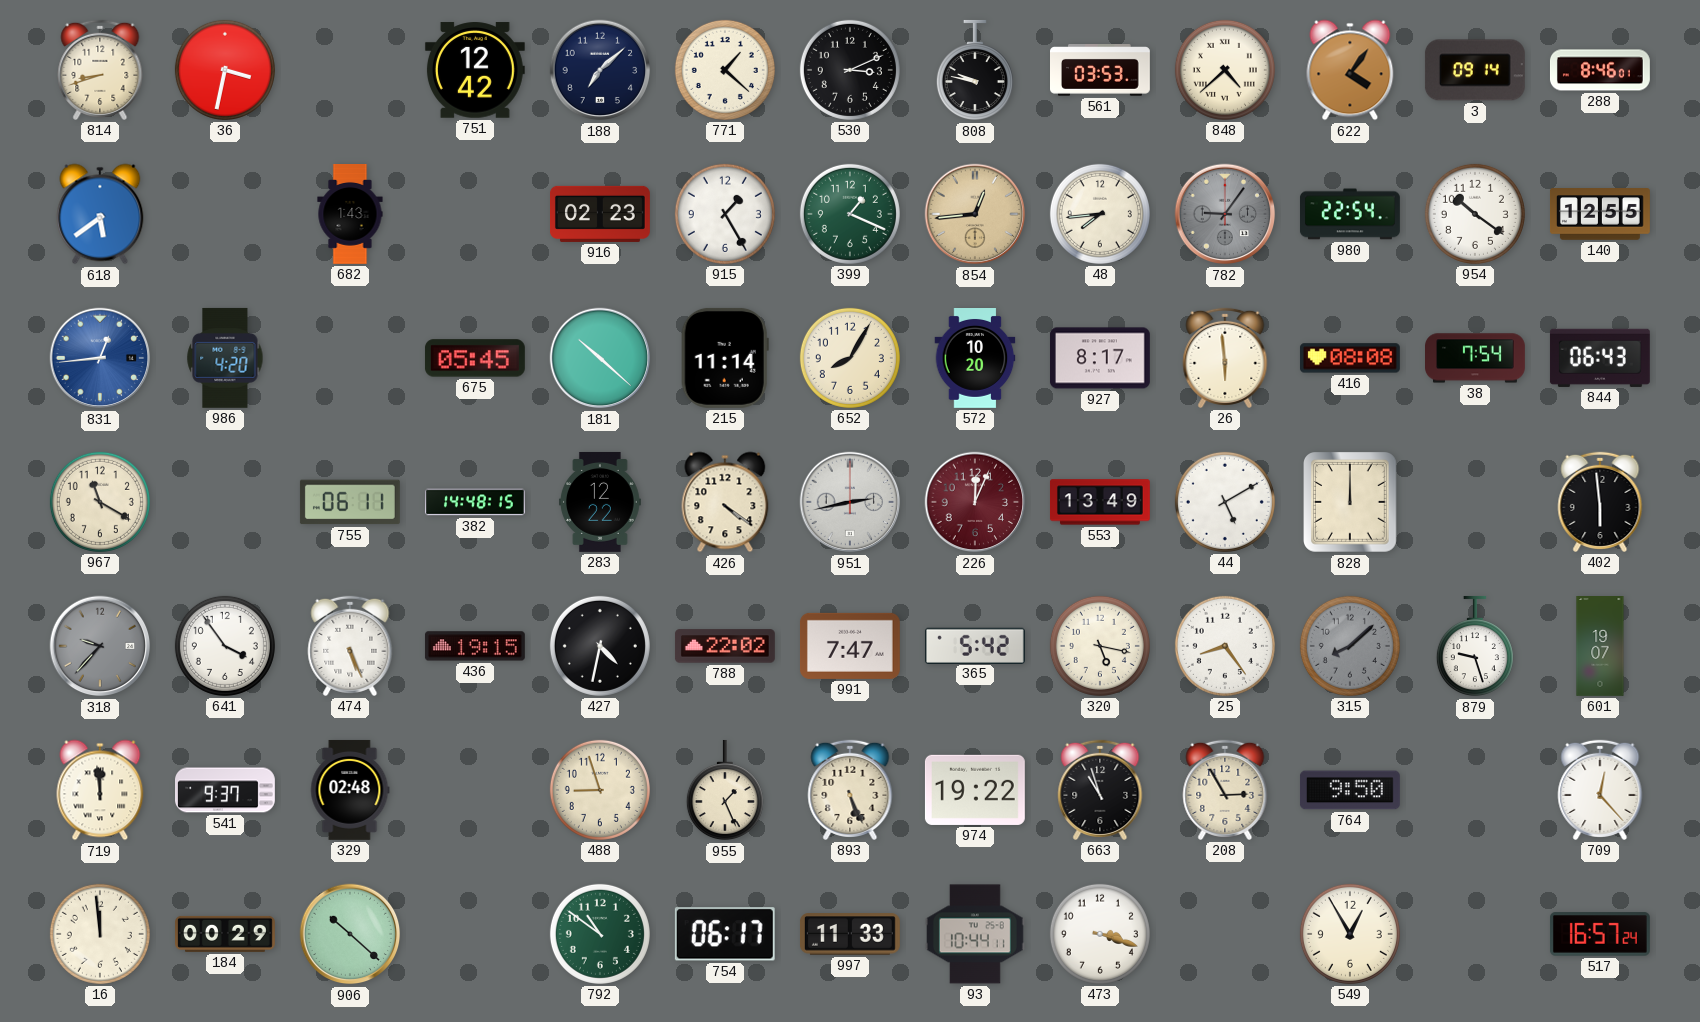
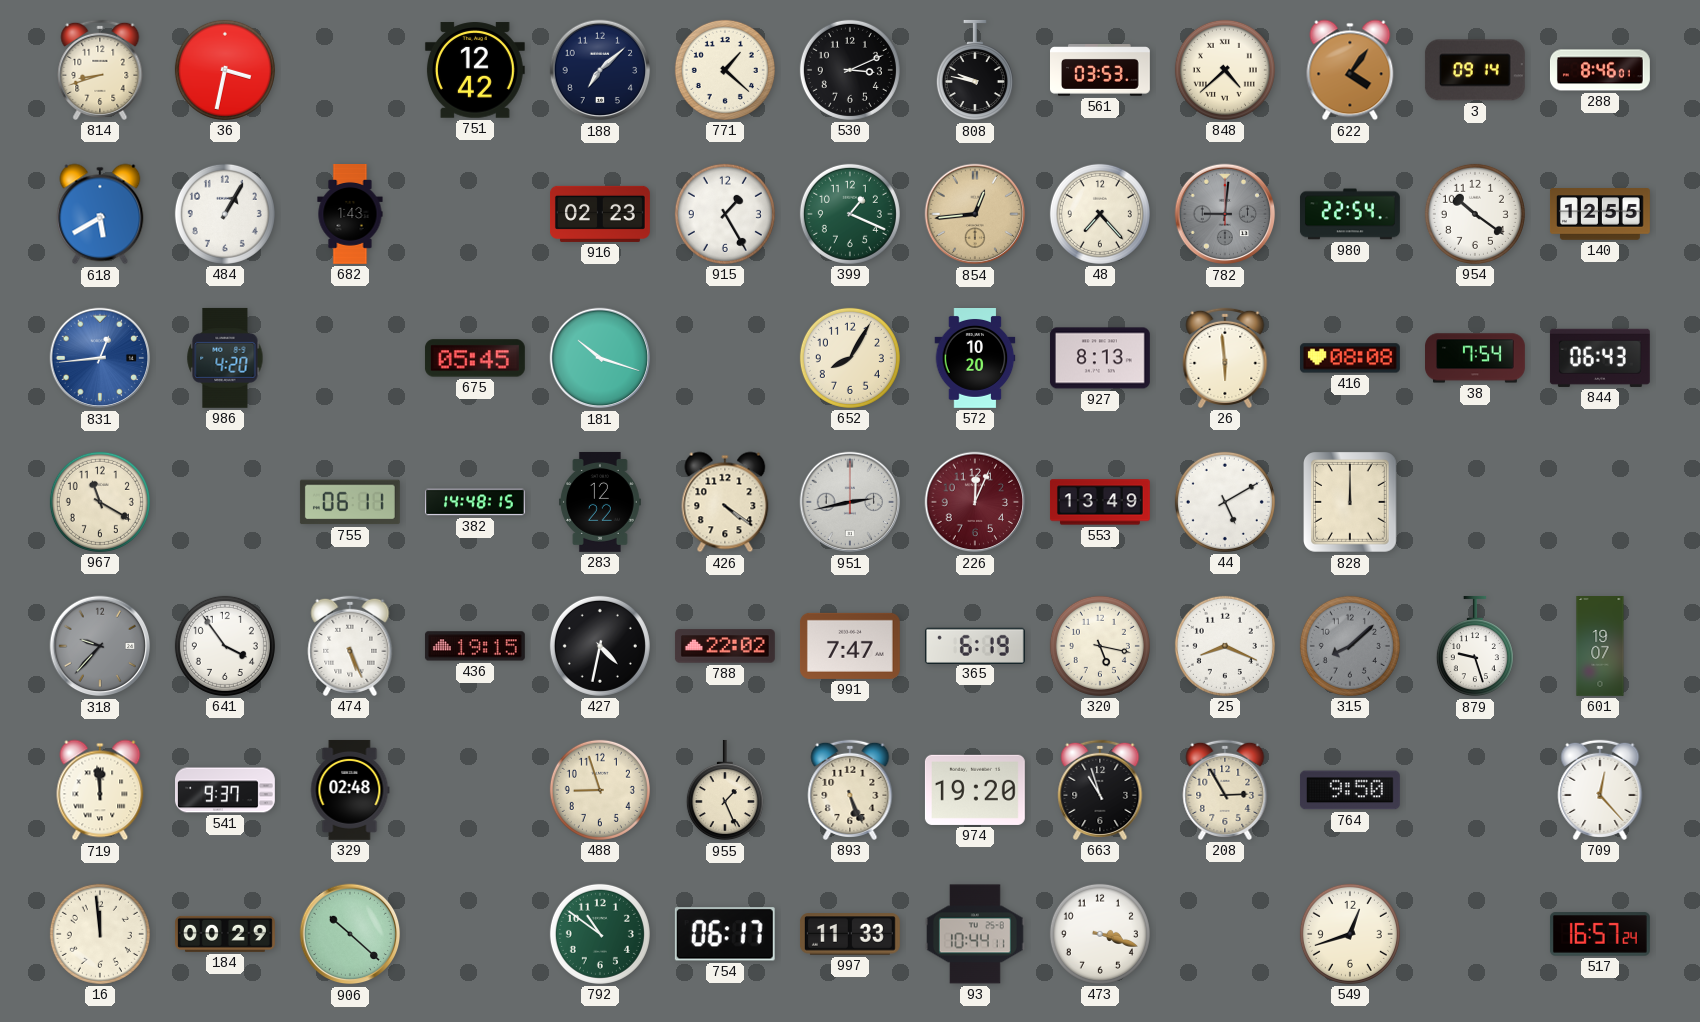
618: 5:39 -> 5:40 (100, 214)
484: none -> 1:05 (225, 214)
48: 7:44 -> 7:23 (1100, 214)
782: 9:06 -> 9:01 (1225, 214)
181: 10:22 -> 10:18 (600, 358)
215: 11:14 -> none (725, 358)
927: 8:17 -> 8:13 (1100, 358)
402: 5:59 -> none (1600, 502)
365: 5:42 -> 6:19 (975, 645)
25: 8:24 -> 8:19 (1225, 646)
974: 19:22 -> 19:20 (975, 790)
549: 12:55 -> 12:42 (1350, 934)
